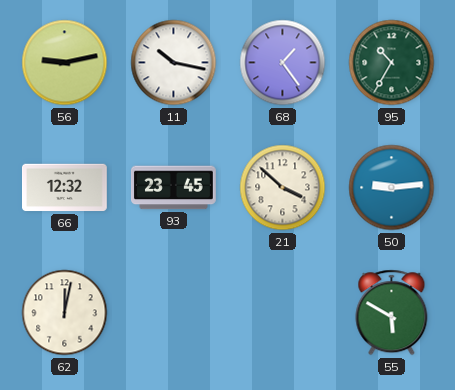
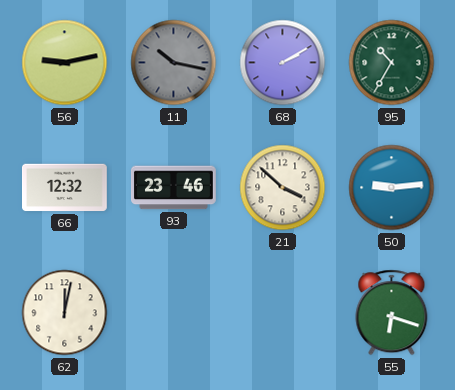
11 dial: white -> grey (174, 63)
68: 1:24 -> 2:10 (283, 63)
93: 23:45 -> 23:46 (173, 188)
55: 5:50 -> 6:18 (392, 313)
